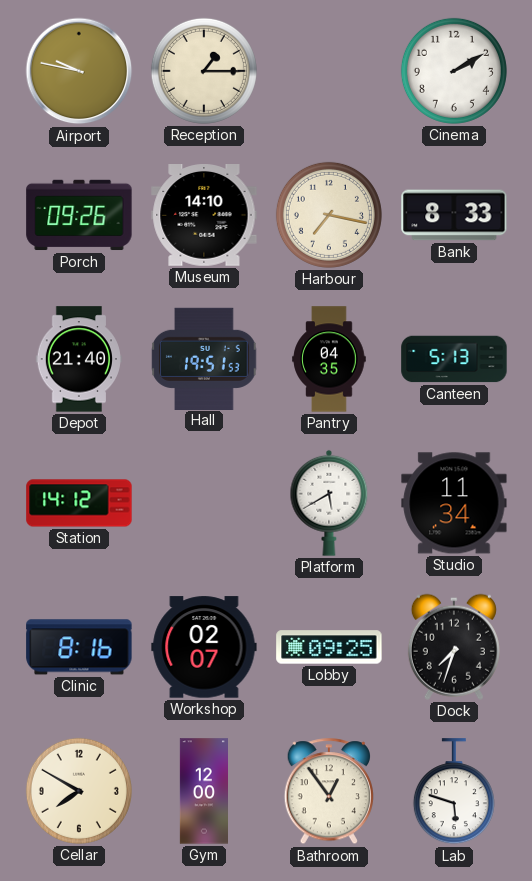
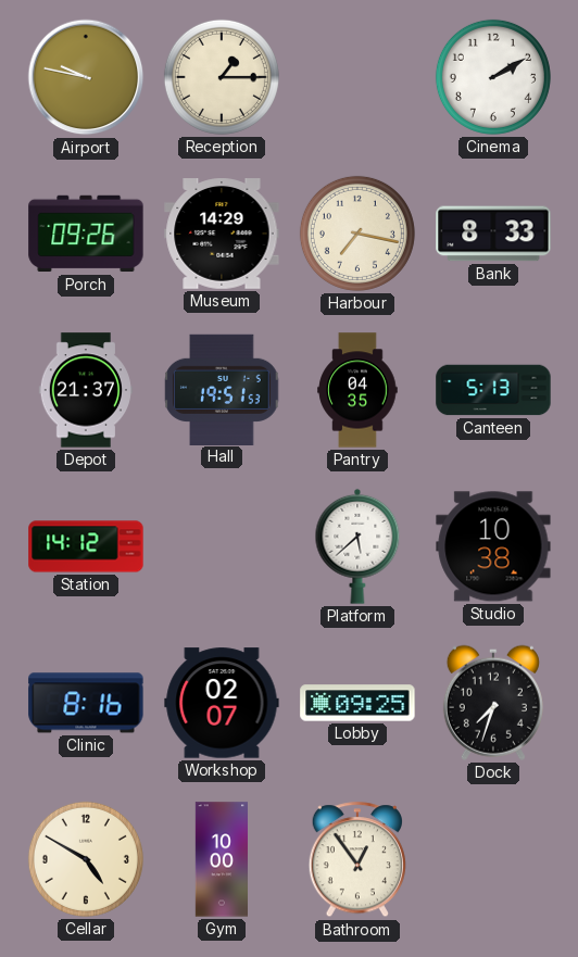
Museum: 14:10 -> 14:29 (222, 235)
Depot: 21:40 -> 21:37 (86, 390)
Platform: 5:40 -> 5:38 (357, 546)
Studio: 11:34 -> 10:38 (493, 546)
Cellar: 7:50 -> 4:50 (86, 859)
Gym: 12:00 -> 10:00 (221, 859)
Lab: 5:48 -> none (454, 792)
